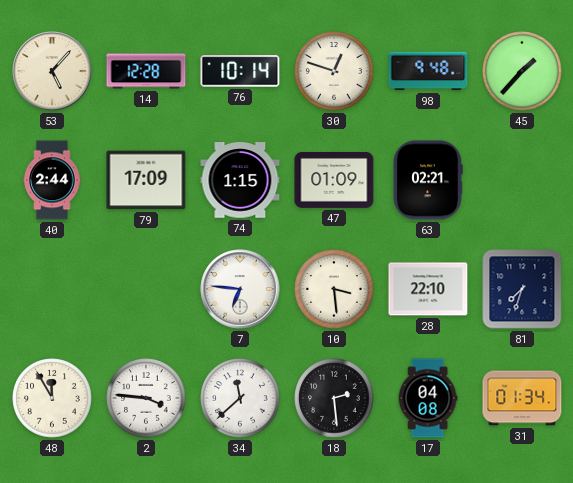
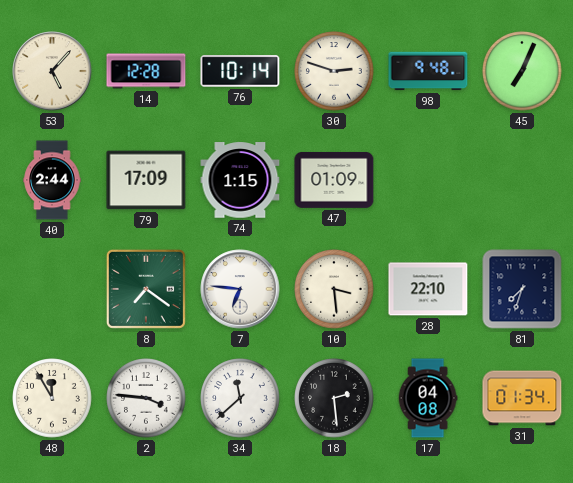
30: 12:48 -> 2:48 (334, 71)
45: 1:37 -> 7:04 (522, 71)
63: 02:21 -> none (428, 180)
8: none -> 7:21 (146, 289)
